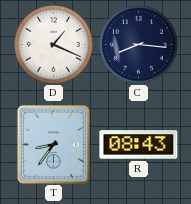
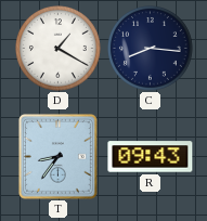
D: 1:19 -> 1:20 (59, 49)
R: 08:43 -> 09:43 (151, 157)
